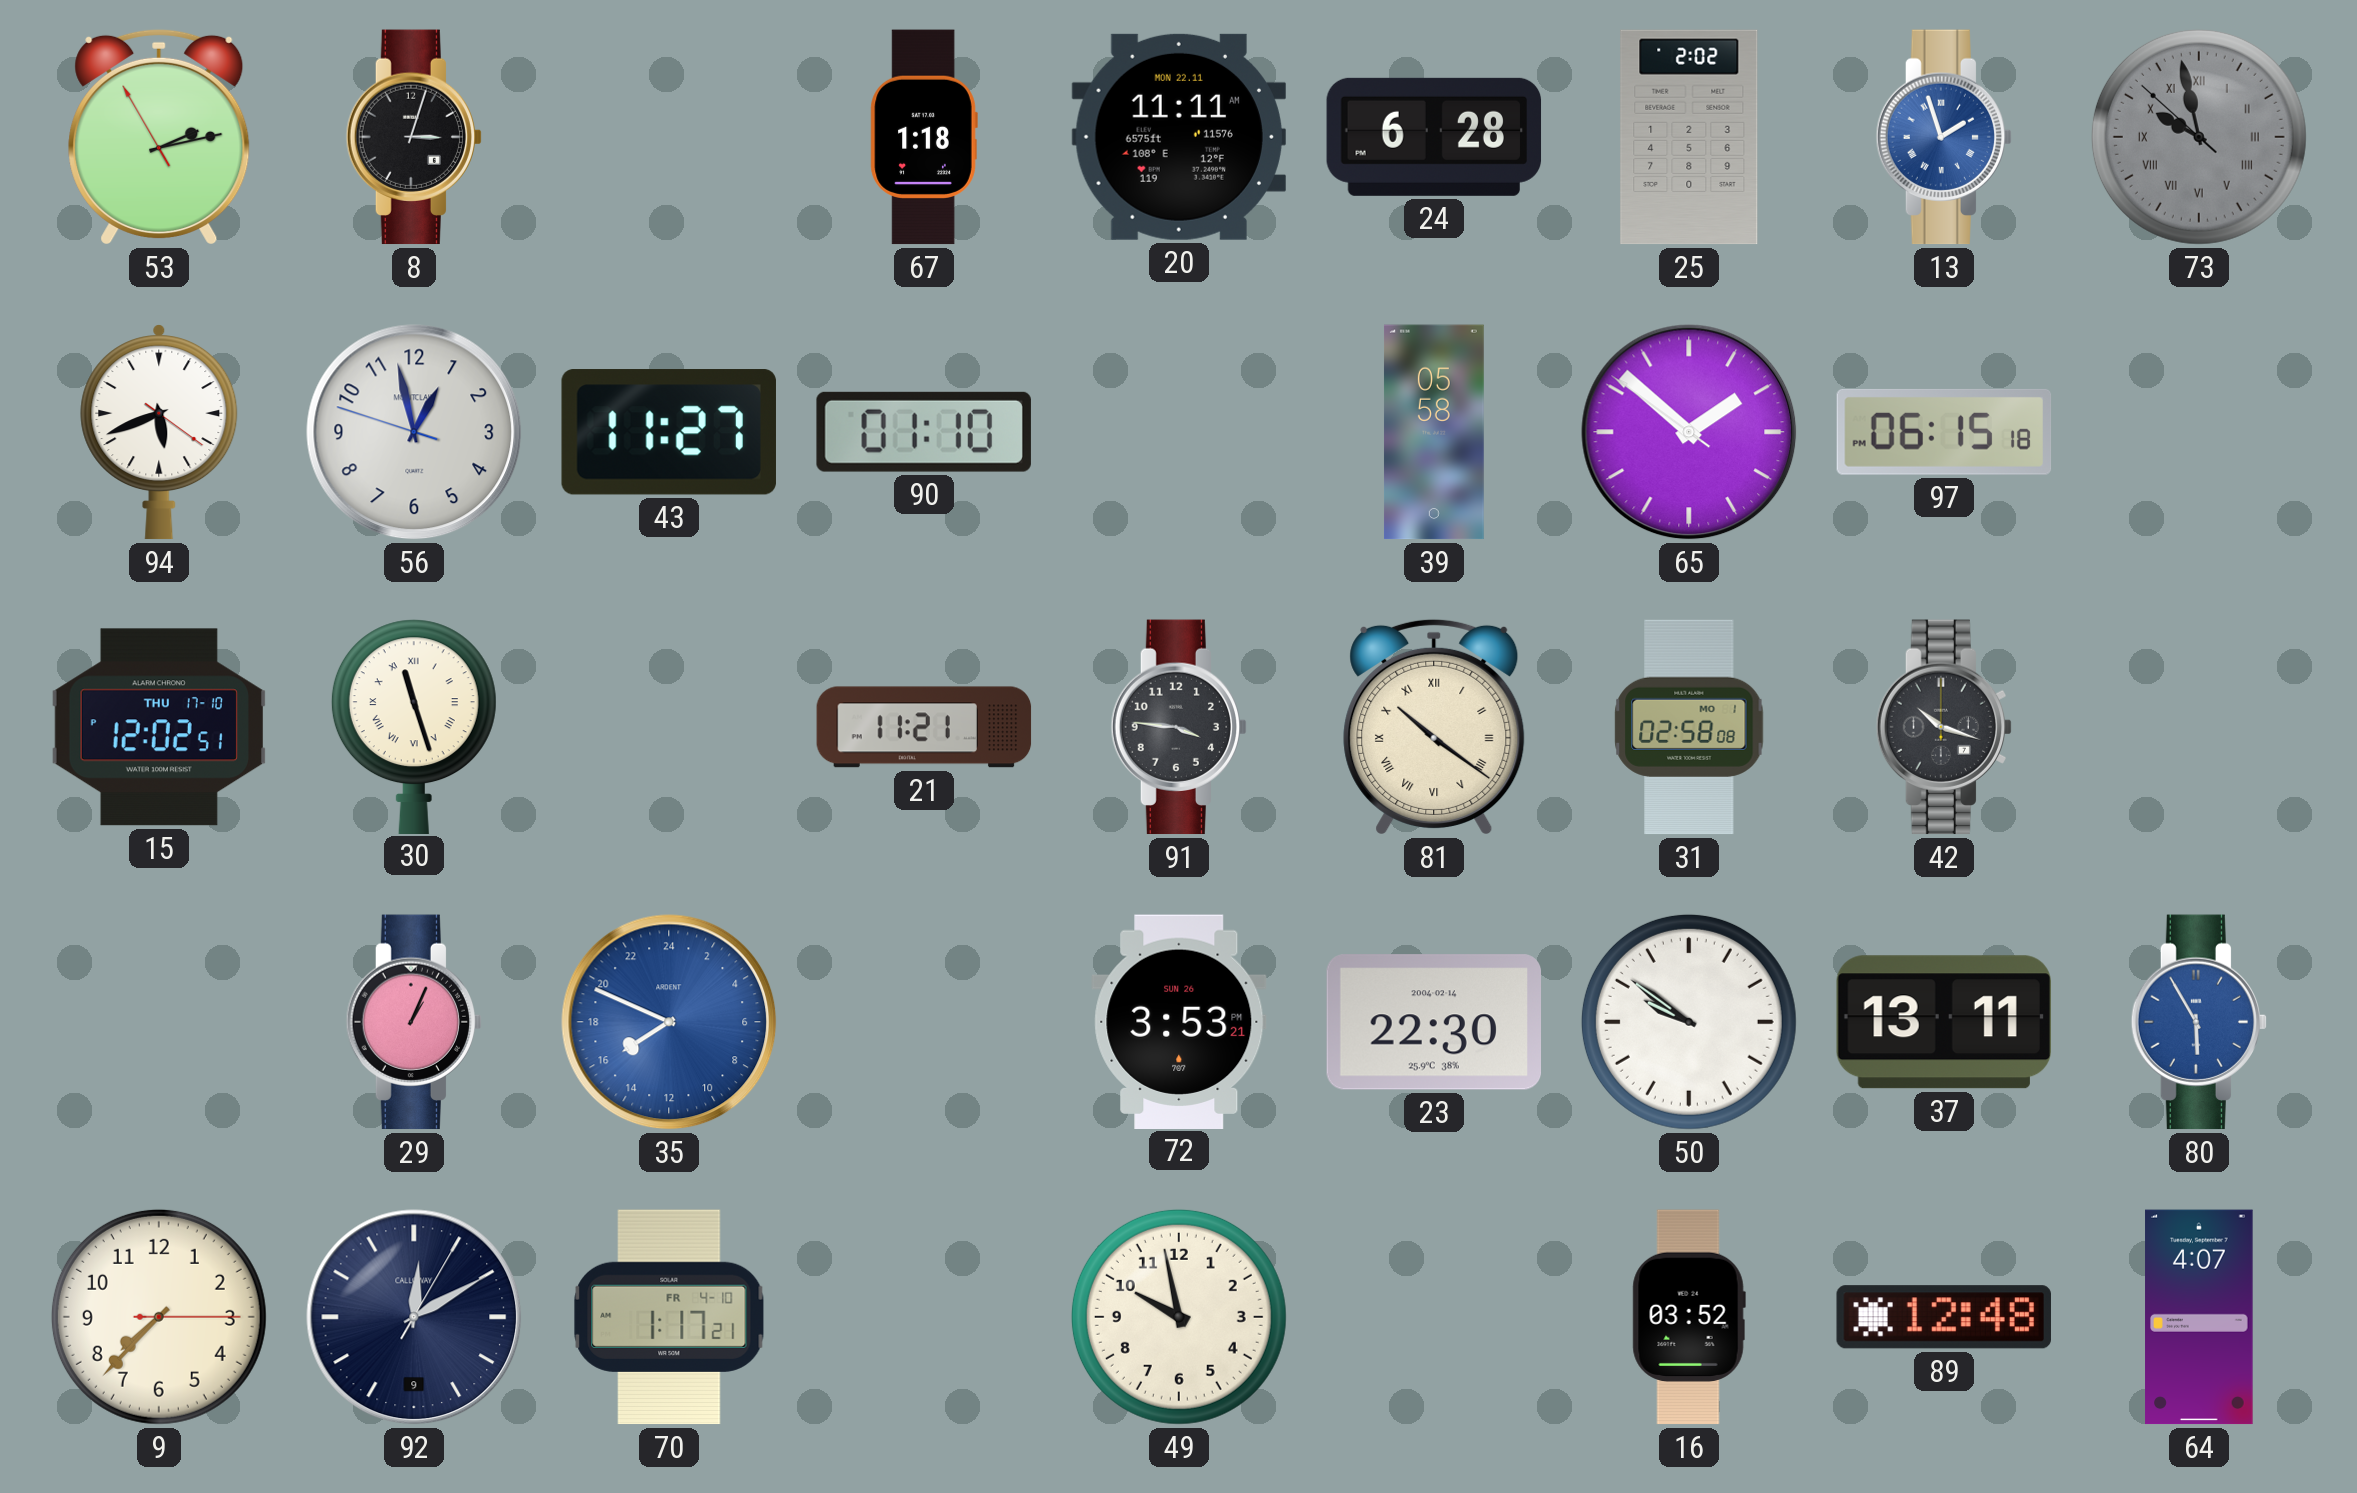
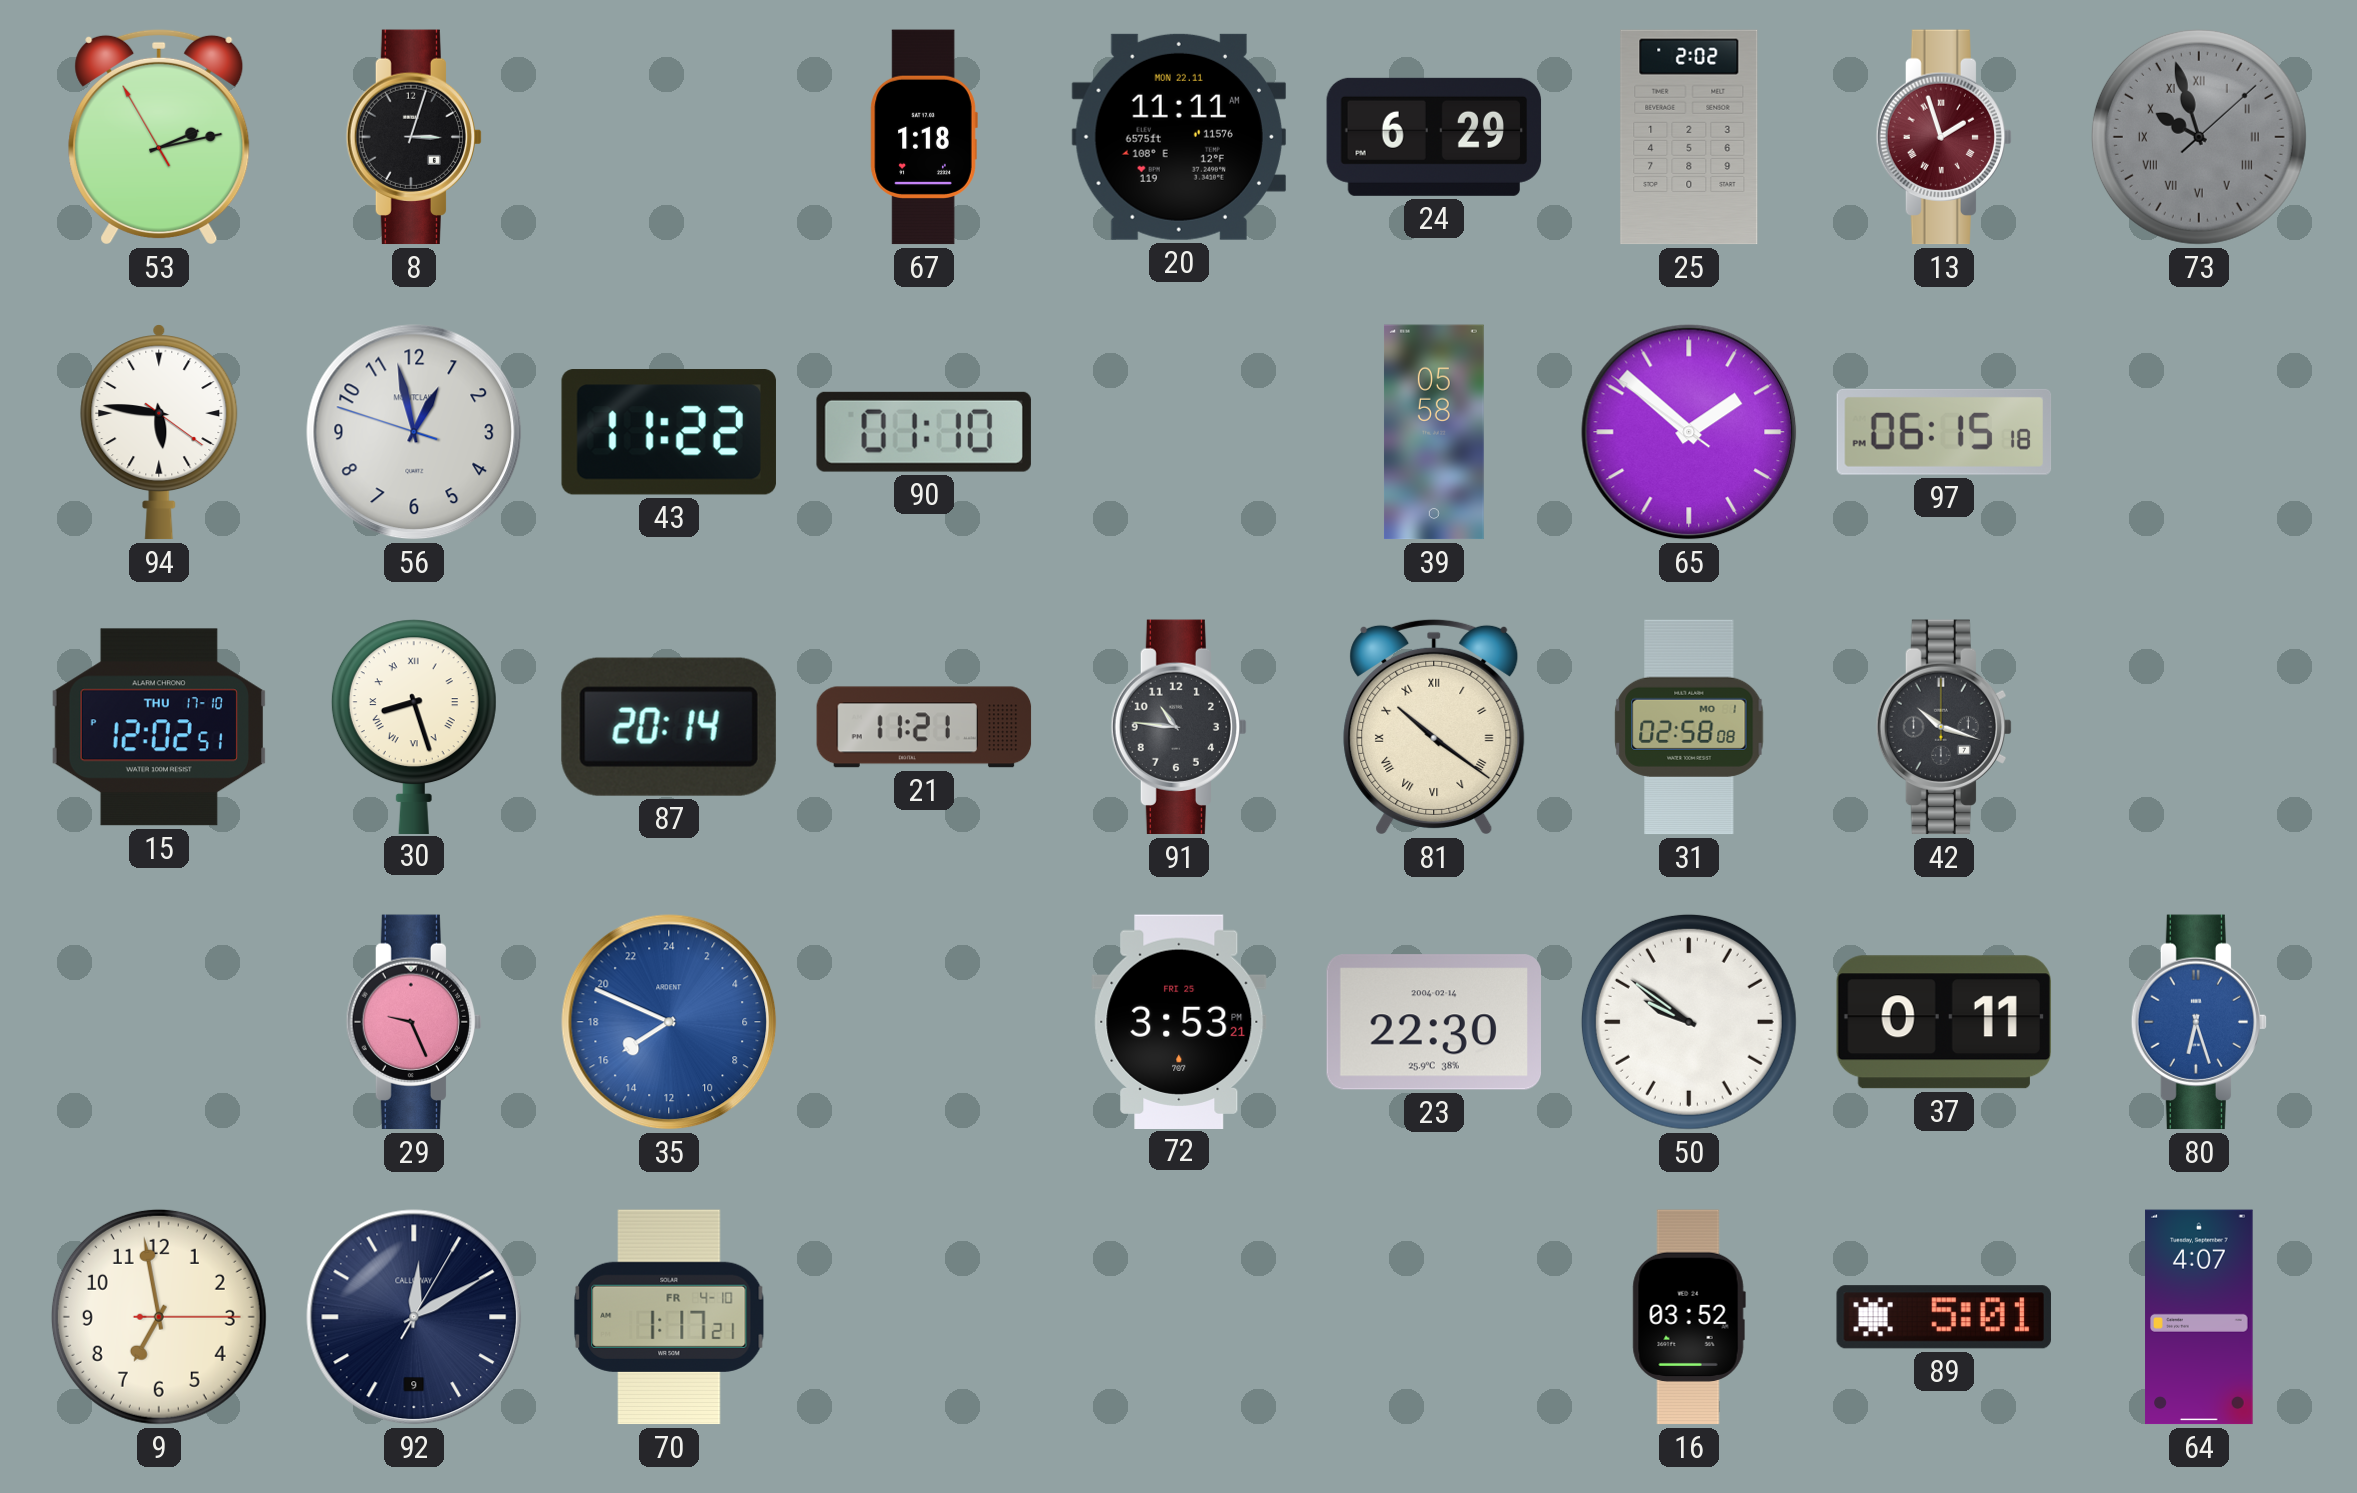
24: 6:28 -> 6:29 (1434, 137)
13 dial: blue -> burgundy (1944, 137)
73: 9:57:52 -> 9:57:08 (2199, 137)
94: 5:41 -> 5:46 (159, 433)
43: 11:27 -> 11:22 (669, 432)
30: 11:27 -> 8:27 (414, 726)
87: none -> 20:14 (669, 727)
91: 3:46 -> 10:46 (1179, 727)
29: 1:04 -> 9:26 (414, 1022)
72 date: SUN 26 -> FRI 25 (1179, 1021)
37: 13:11 -> 0:11 (1944, 1022)
80: 5:55 -> 6:27 (2199, 1022)
9: 7:37 -> 6:58 (159, 1317)
49: 9:58 -> none (1179, 1317)
89: 12:48 -> 5:01 (1944, 1317)
